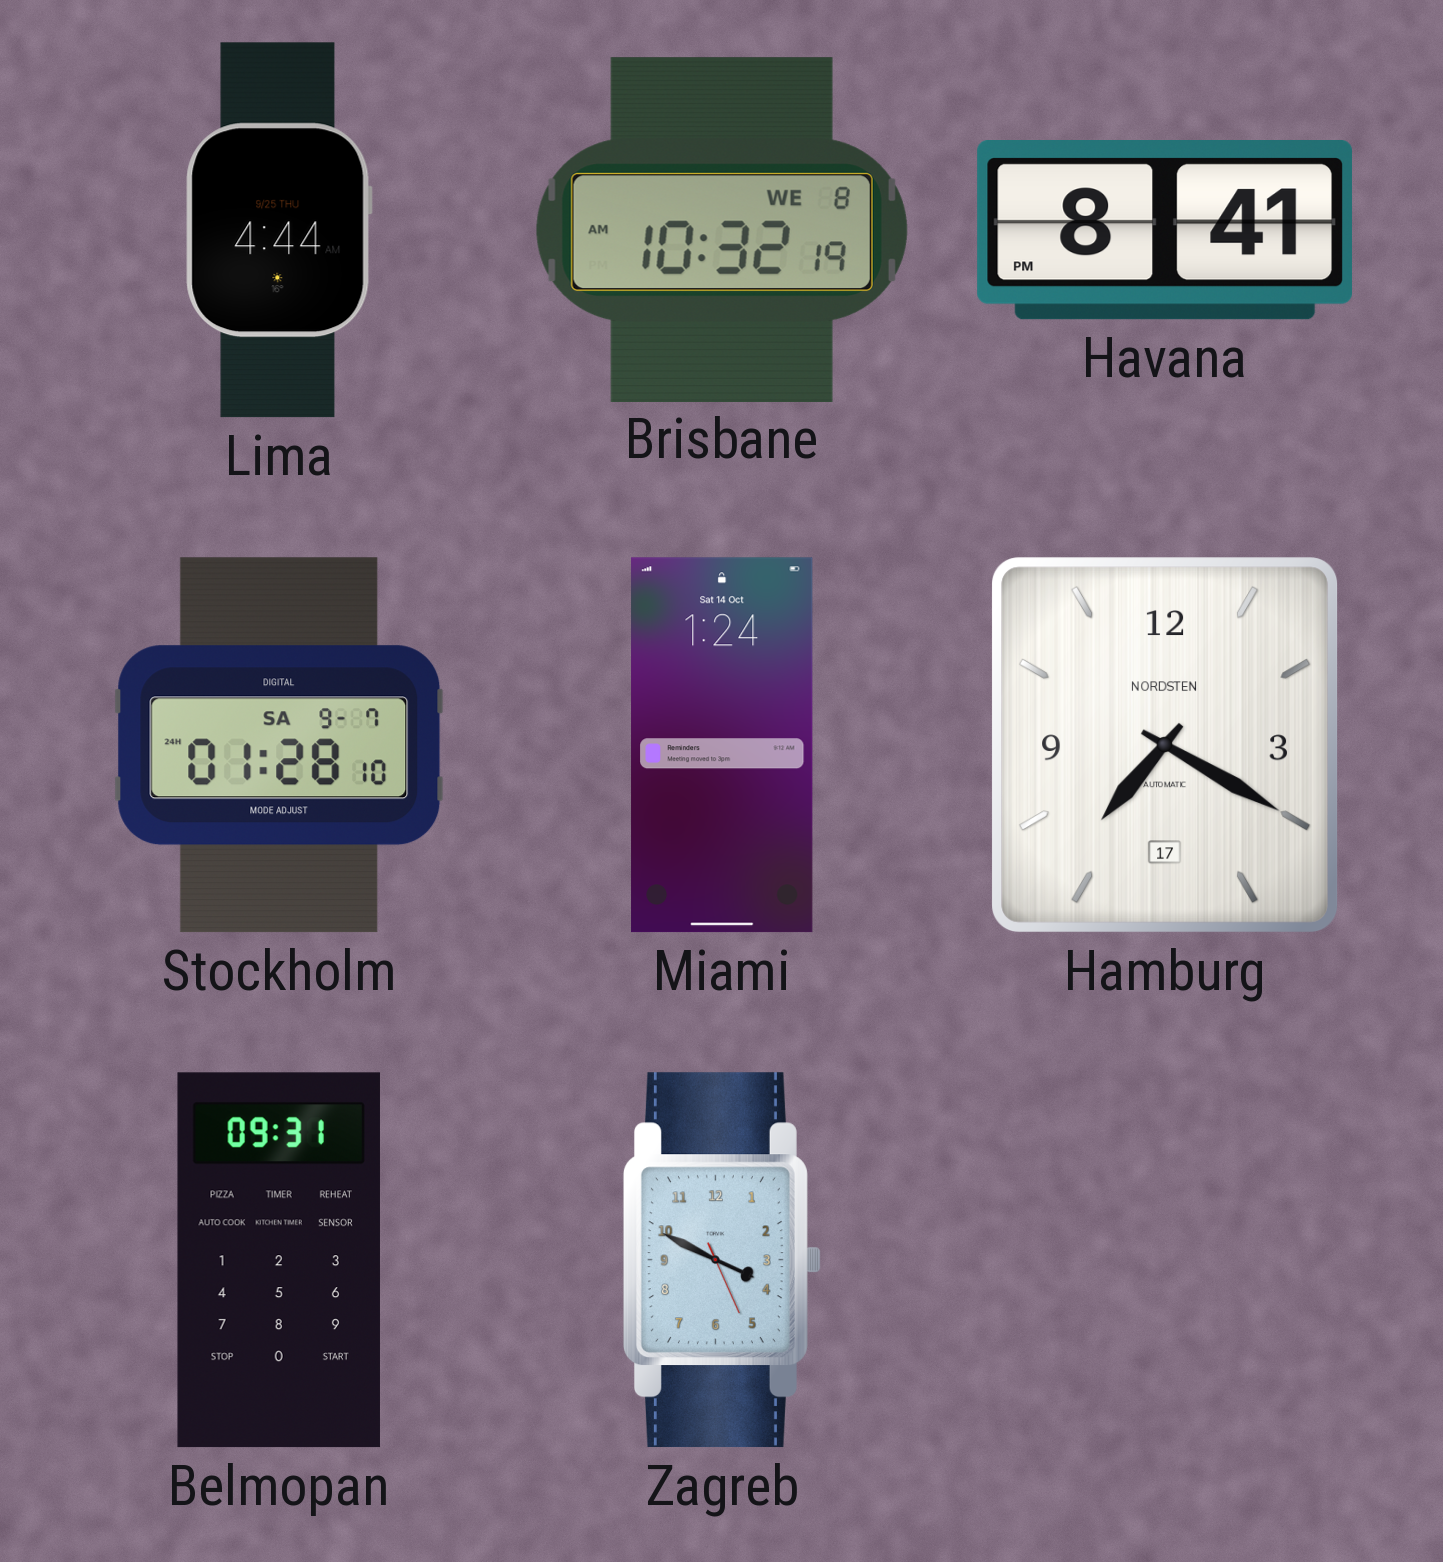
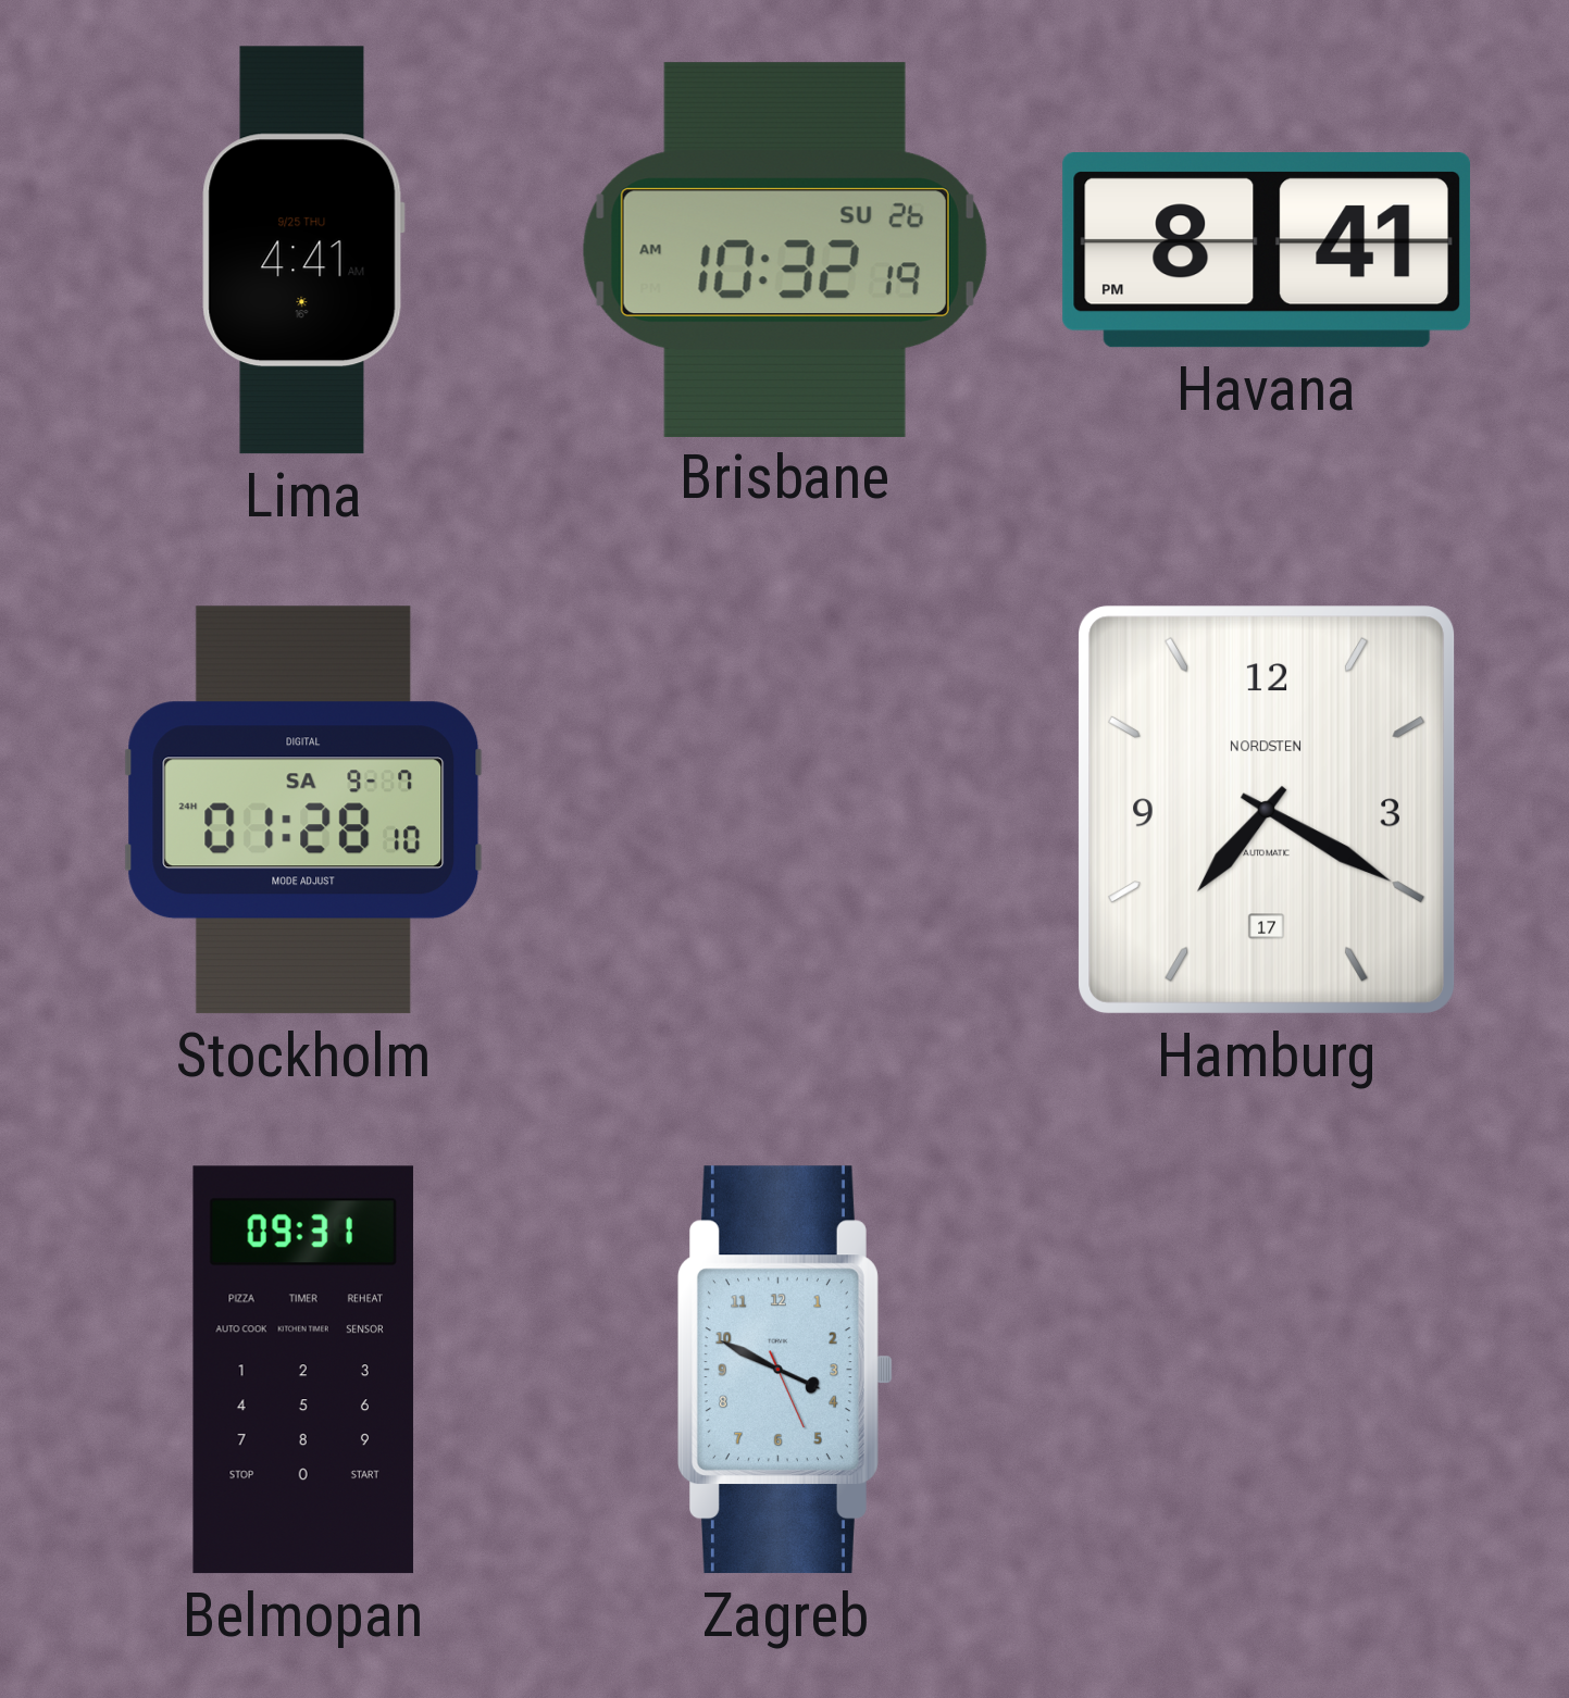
Lima: 4:44 -> 4:41 (303, 250)
Brisbane date: WE 8 -> SU 26 (785, 249)
Miami: 1:24 -> none (722, 745)
